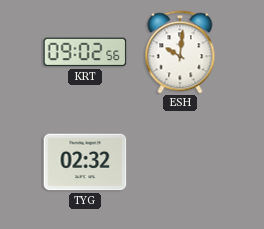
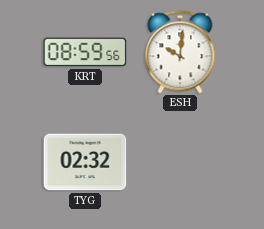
KRT: 09:02 -> 08:59 (85, 52)
